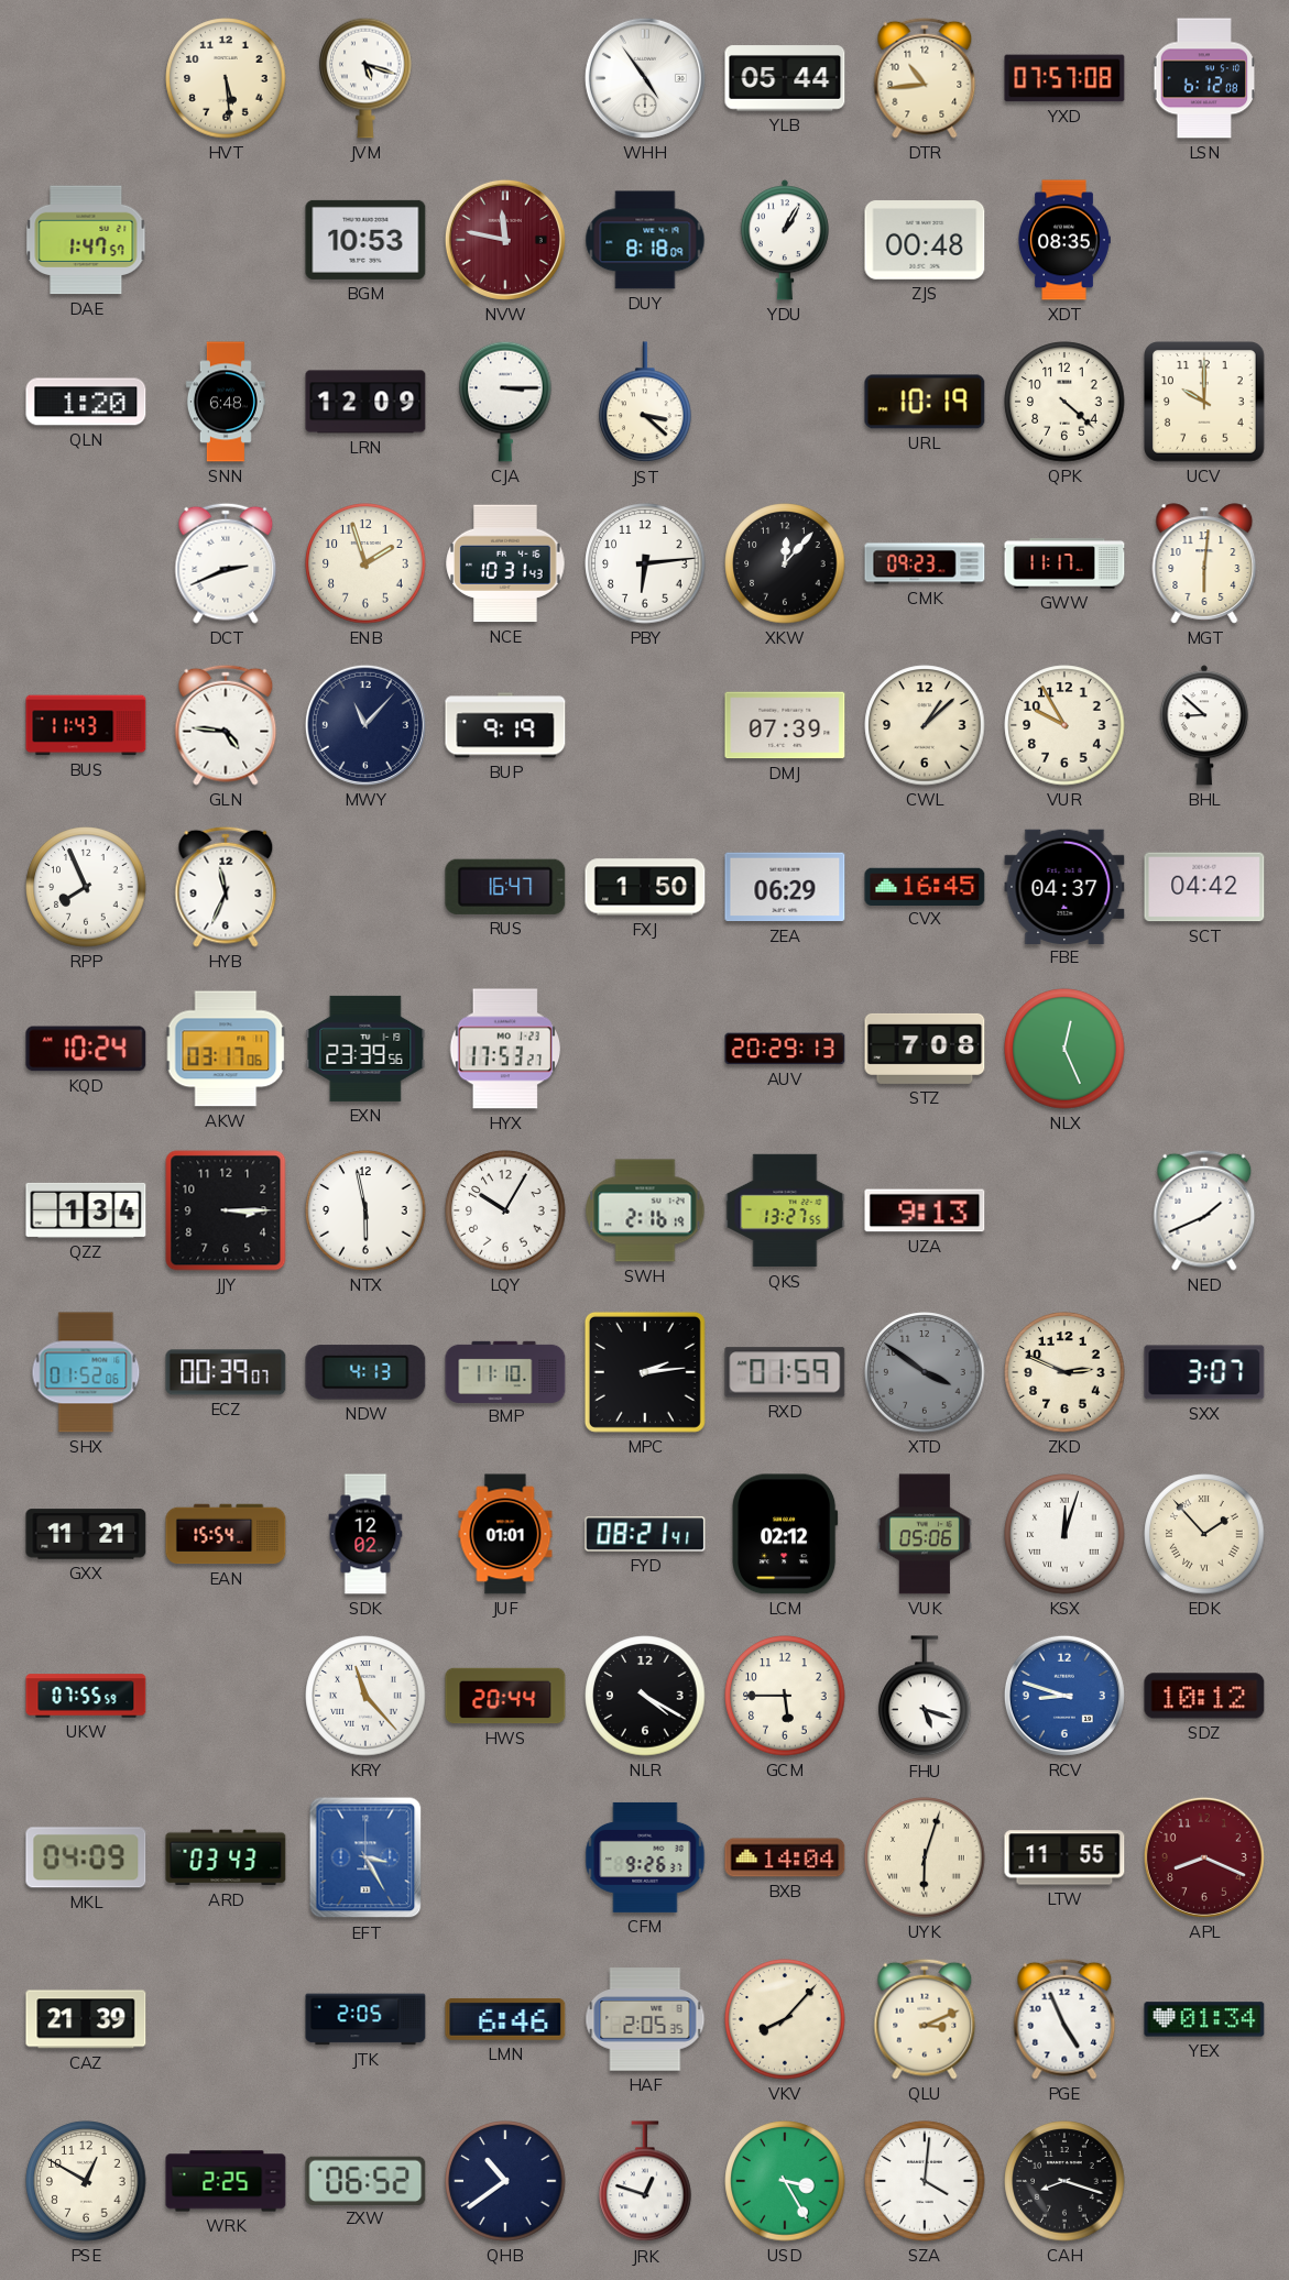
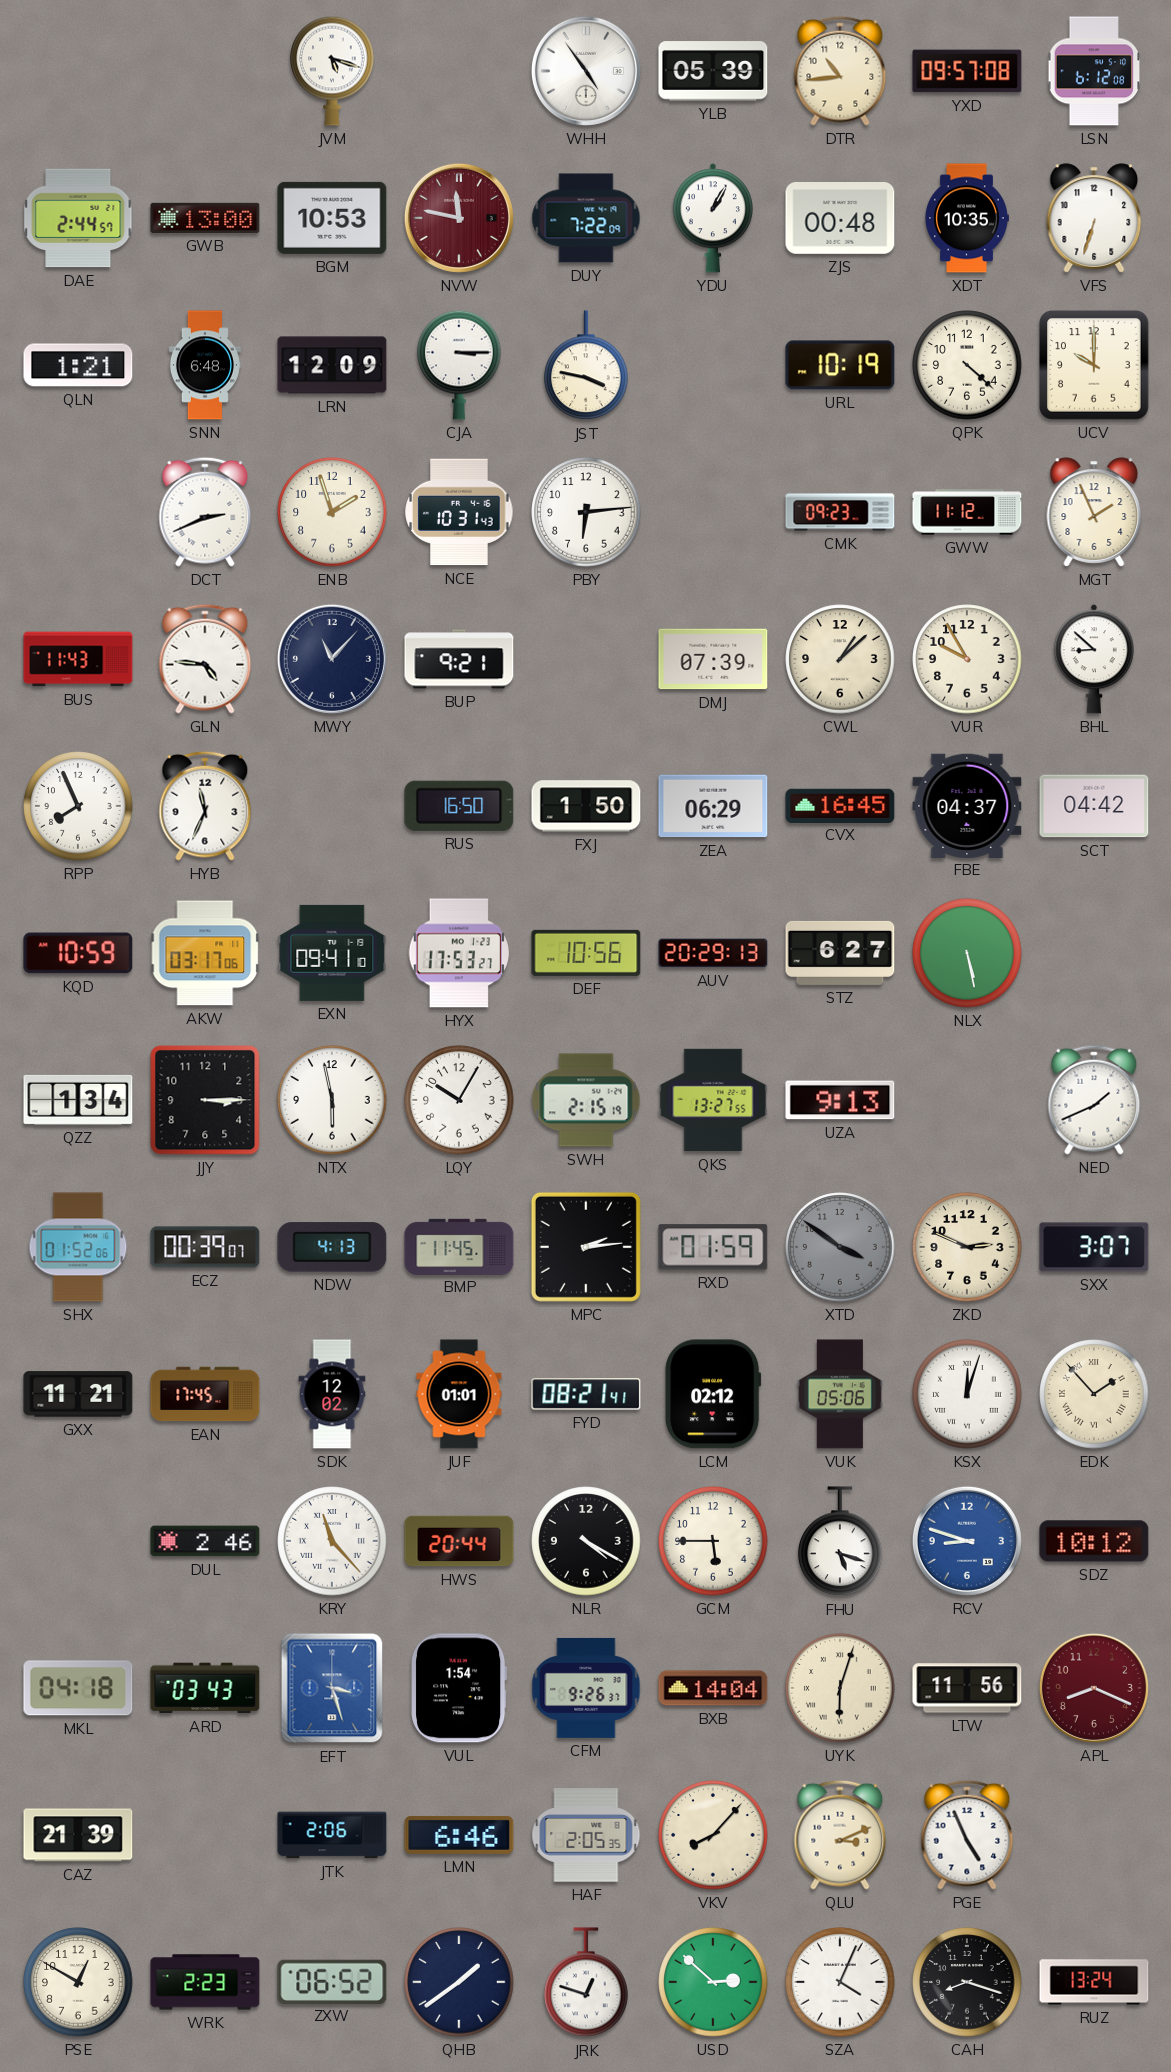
HVT: 5:29 -> none (226, 78)
YLB: 05:44 -> 05:39 (713, 71)
YXD: 07:57 -> 09:57 (967, 71)
DAE: 1:47 -> 2:44 (78, 218)
GWB: none -> 13:00 (205, 218)
DUY: 8:18 -> 7:22 (586, 218)
XDT: 08:35 -> 10:35 (967, 218)
VFS: none -> 6:33 (1094, 218)
QLN: 1:20 -> 1:21 (78, 365)
JST: 3:22 -> 3:47 (586, 366)
XKW: 12:07 -> none (785, 563)
GWW: 11:17 -> 11:12 (967, 512)
MGT: 6:01 -> 1:56 (1094, 512)
BUP: 9:19 -> 9:21 (459, 659)
RUS: 16:47 -> 16:50 (459, 806)
KQD: 10:24 -> 10:59 (78, 953)
EXN: 23:39 -> 09:41 (332, 953)
DEF: none -> 10:56 (586, 953)
STZ: 7:08 -> 6:27 (840, 953)
NLX: 12:26 -> 5:28 (967, 953)
SWH: 2:16 -> 2:15 (586, 1100)
BMP: 11:10 -> 11:45 (459, 1246)
EAN: 15:54 -> 17:45 (205, 1394)
UKW: 07:55 -> none (86, 1696)
DUL: none -> 2:46 (205, 1541)
MKL: 04:09 -> 04:18 (78, 1688)
EFT: 3:25 -> 3:27 (332, 1688)
VUL: none -> 1:54 (459, 1688)
LTW: 11:55 -> 11:56 (967, 1688)
JTK: 2:05 -> 2:06 (332, 1835)
YEX: 01:34 -> none (1204, 2019)
WRK: 2:25 -> 2:23 (205, 1982)
QHB: 10:39 -> 1:39 (459, 1982)
USD: 3:25 -> 2:52 (713, 1982)
SZA: 4:01 -> 4:04 (840, 1982)
RUZ: none -> 13:24 (1094, 1982)
